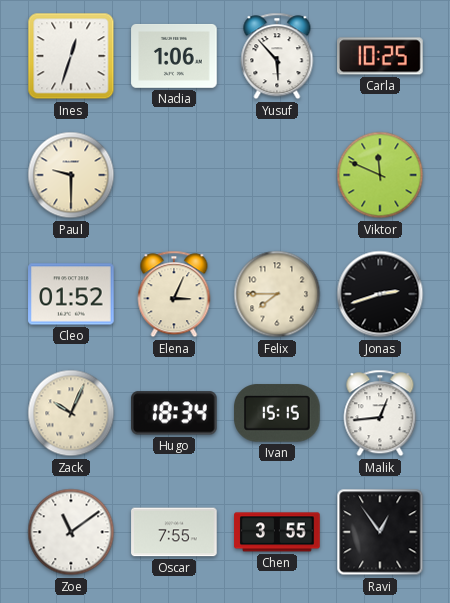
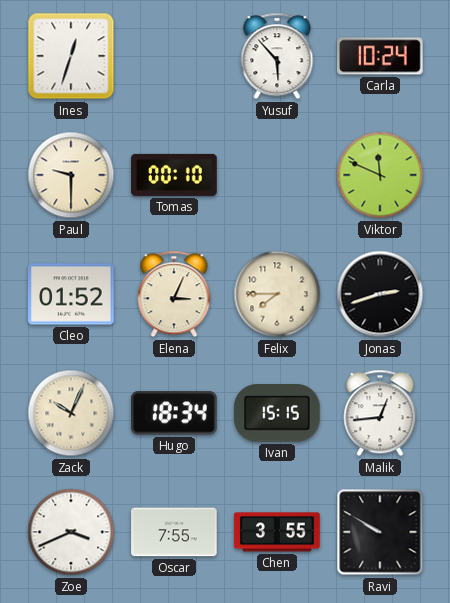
Nadia: 1:06 -> none (174, 56)
Carla: 10:25 -> 10:24 (380, 56)
Tomas: none -> 00:10 (174, 175)
Zoe: 11:09 -> 3:41 (71, 532)
Ravi: 12:54 -> 9:50 (380, 532)
